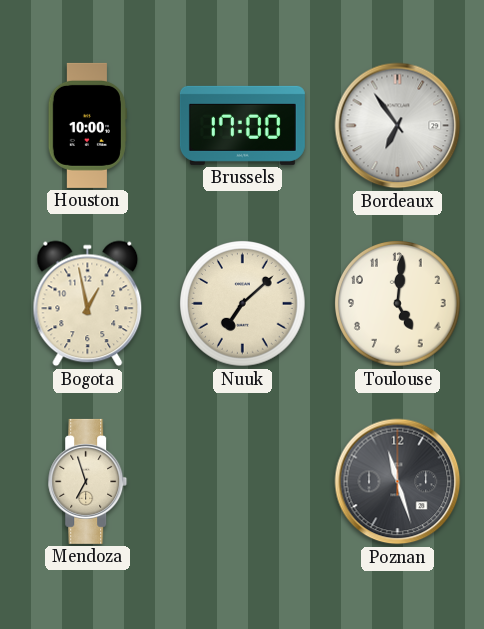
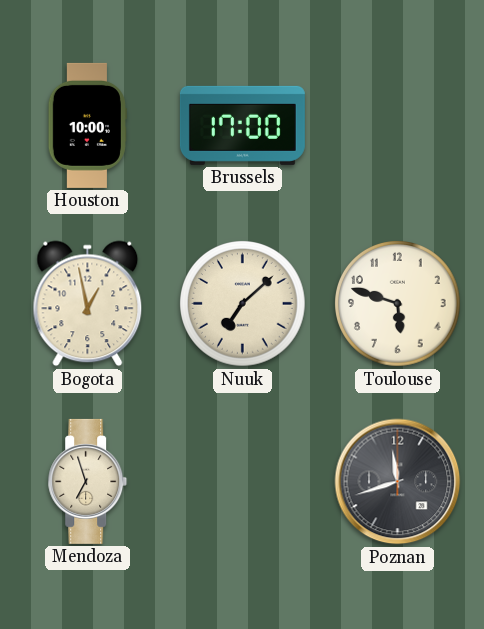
Bordeaux: 6:54 -> none (398, 126)
Toulouse: 5:01 -> 5:48 (398, 304)
Poznan: 11:27 -> 11:42 (398, 482)
